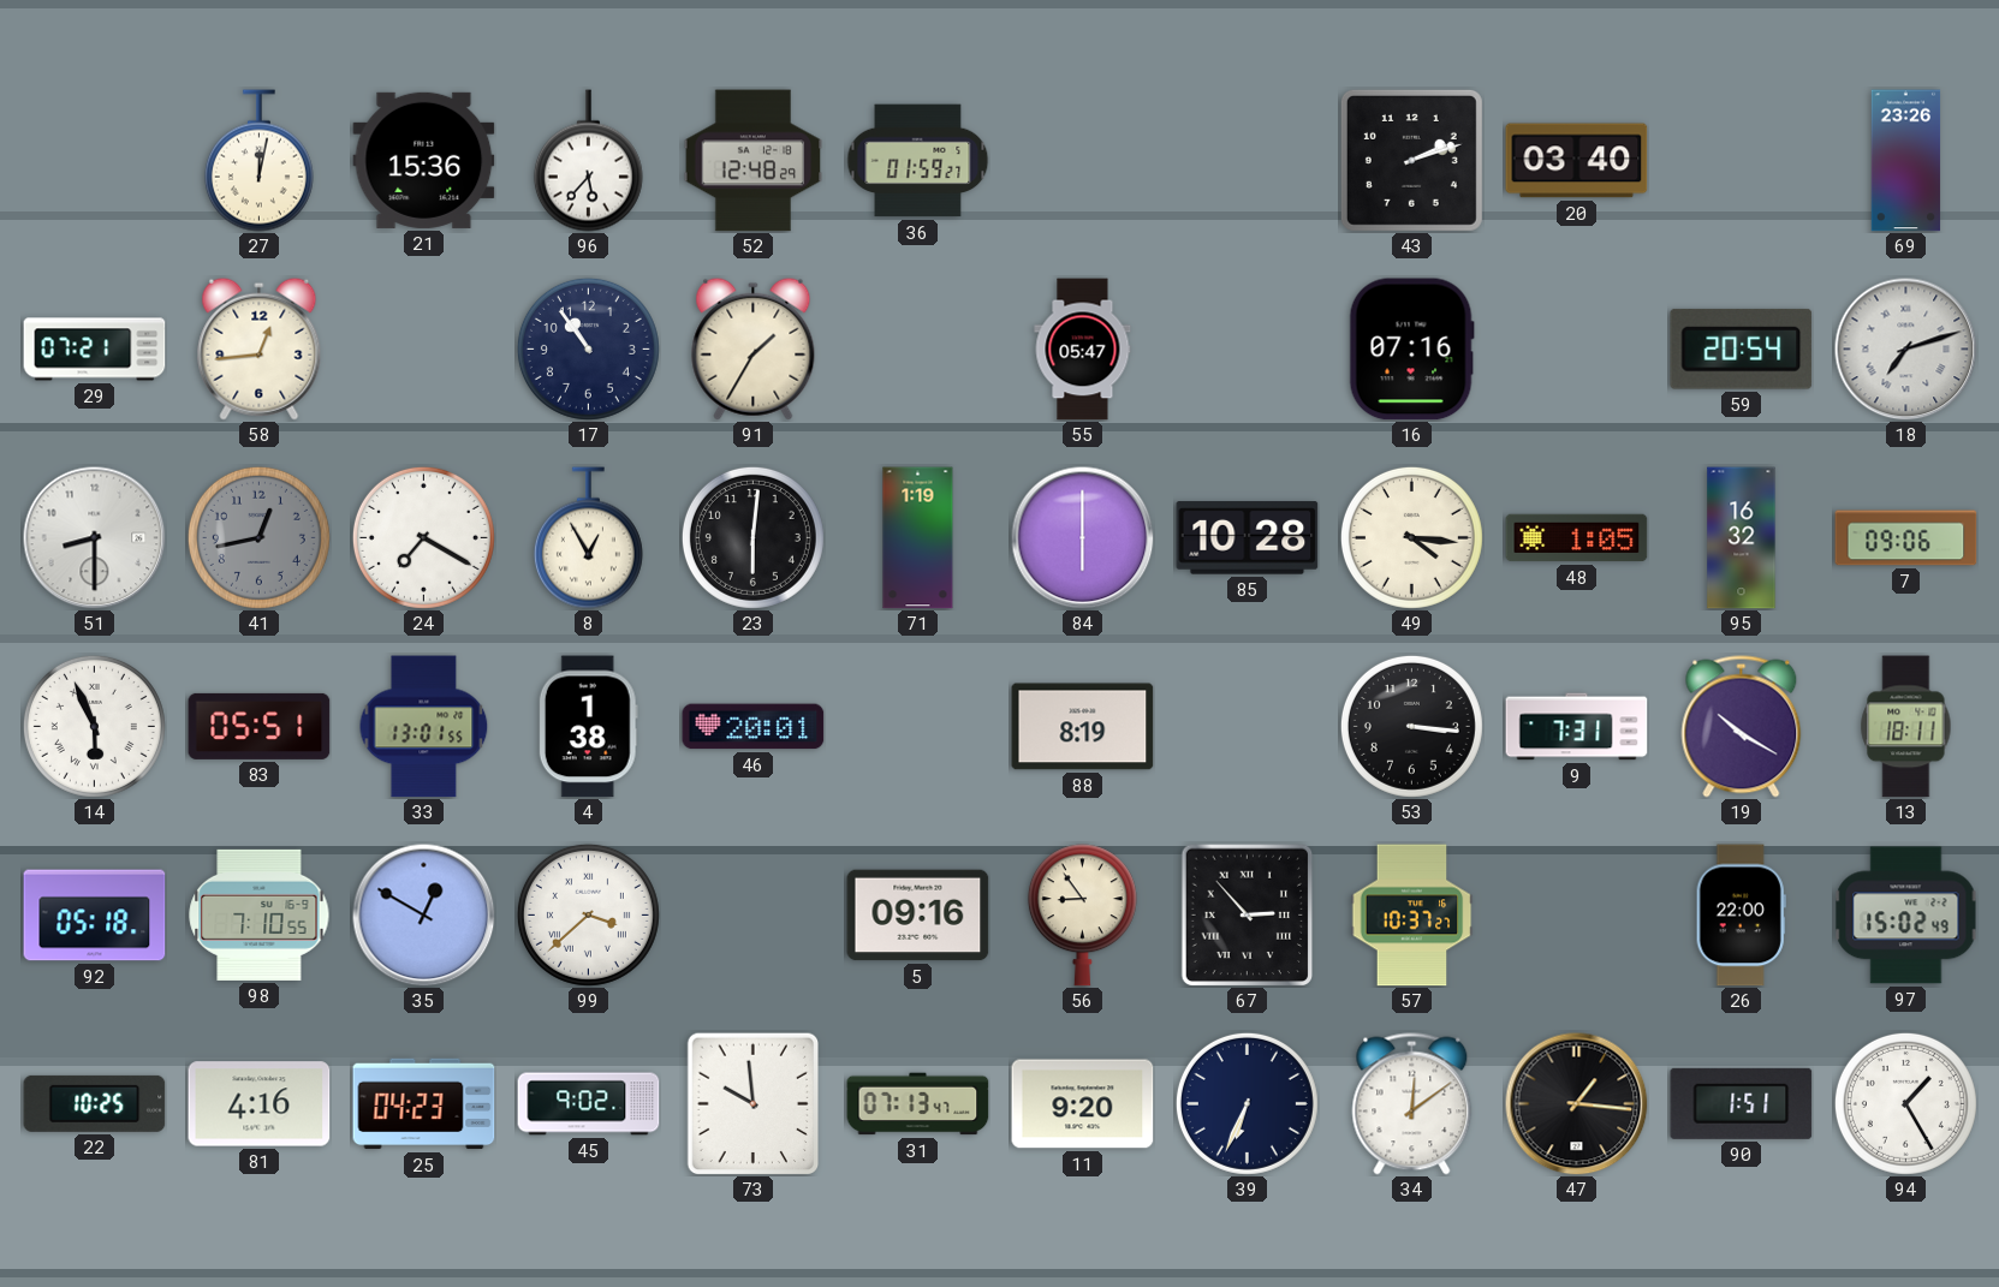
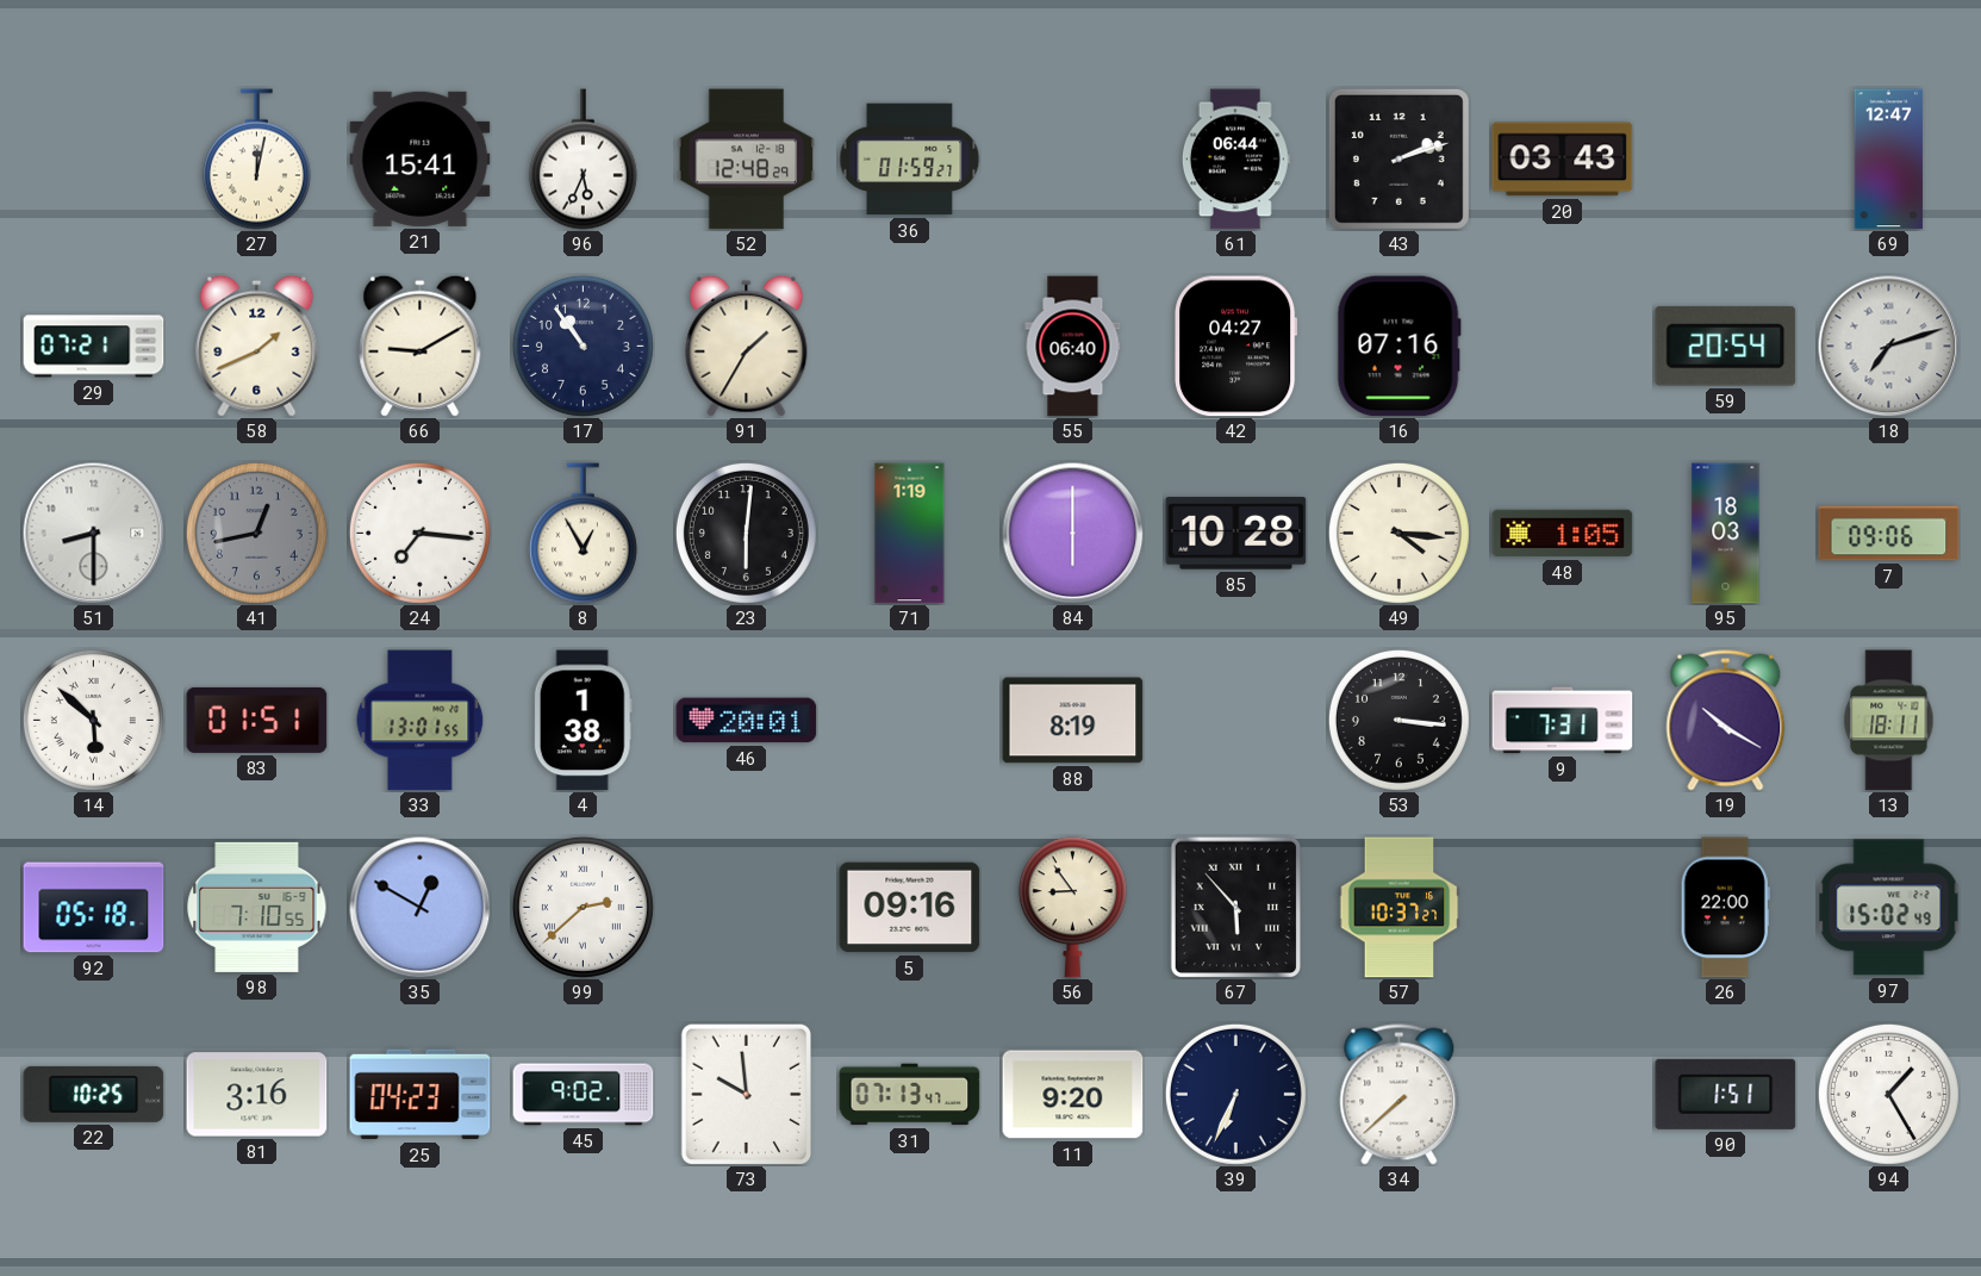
21: 15:36 -> 15:41 (421, 158)
96: 5:37 -> 5:34 (583, 160)
61: none -> 06:44 (1235, 160)
20: 03:40 -> 03:43 (1563, 160)
69: 23:26 -> 12:47 (1889, 160)
58: 12:44 -> 1:41 (257, 346)
66: none -> 9:10 (421, 346)
55: 05:47 -> 06:40 (1073, 347)
42: none -> 04:27 (1236, 347)
24: 7:20 -> 7:16 (419, 533)
95: 16:32 -> 18:03 (1726, 534)
14: 5:56 -> 5:52 (93, 720)
83: 05:51 -> 01:51 (257, 720)
99: 3:38 -> 2:38 (583, 907)
67: 2:53 -> 5:53 (1236, 907)
81: 4:16 -> 3:16 (257, 1095)
34: 12:09 -> 7:38 (1400, 1095)
47: 1:16 -> none (1577, 1104)
